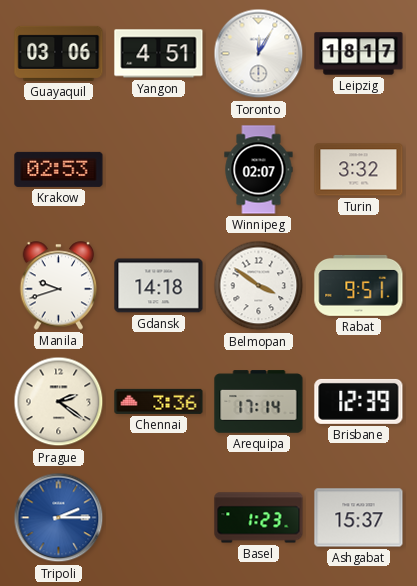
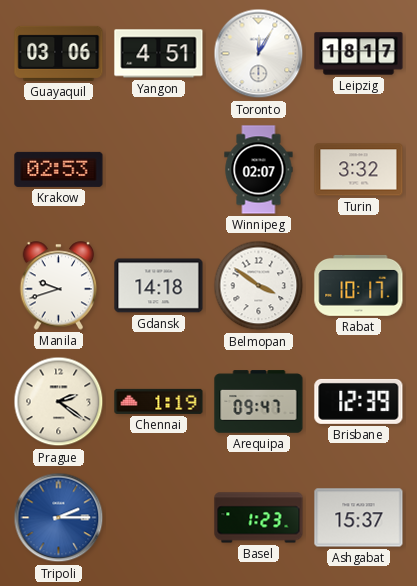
Rabat: 9:51 -> 10:17 (359, 285)
Chennai: 3:36 -> 1:19 (159, 401)
Arequipa: 17:14 -> 09:47 (259, 402)
